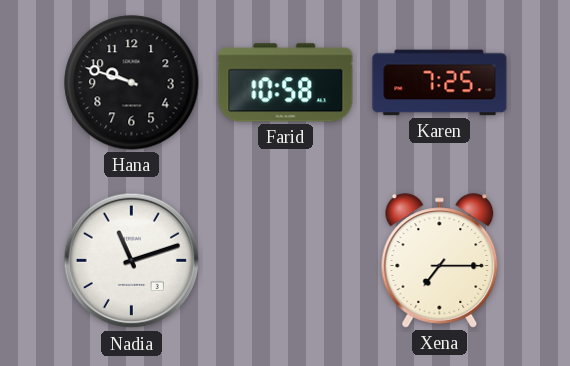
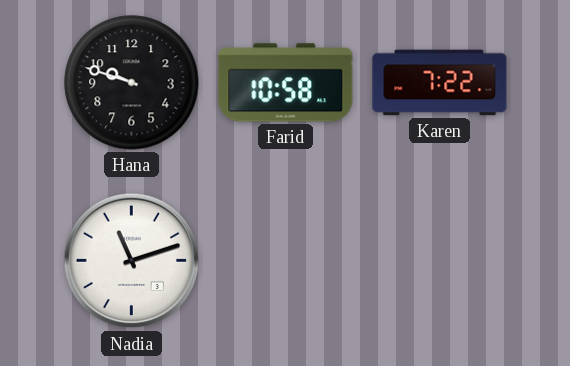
Karen: 7:25 -> 7:22 (440, 83)
Xena: 7:15 -> none (440, 261)
